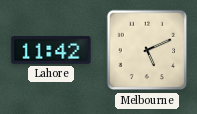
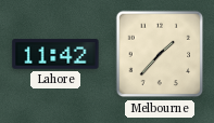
Melbourne: 5:11 -> 1:37 (160, 54)
